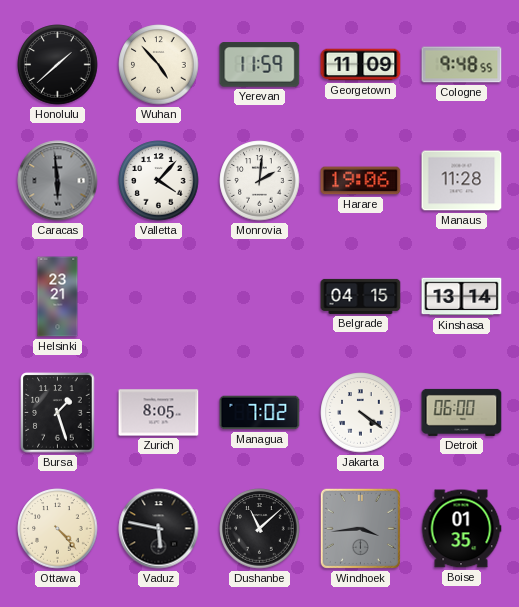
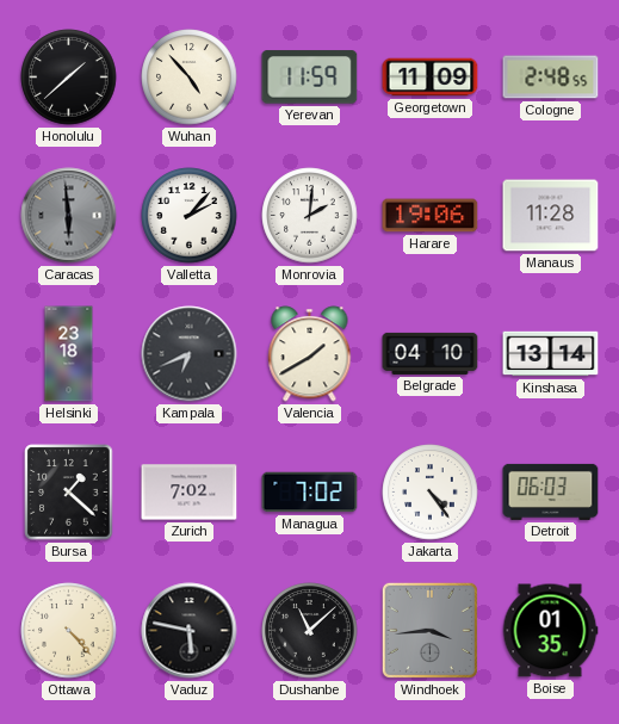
Cologne: 9:48 -> 2:48 (551, 78)
Valletta: 4:07 -> 2:07 (190, 216)
Helsinki: 23:21 -> 23:18 (69, 354)
Kampala: none -> 6:41 (190, 354)
Valencia: none -> 1:40 (310, 354)
Belgrade: 04:15 -> 04:10 (431, 353)
Bursa: 1:27 -> 1:22 (69, 493)
Zurich: 8:05 -> 7:02 (190, 493)
Jakarta: 4:21 -> 4:24 (431, 493)
Detroit: 06:00 -> 06:03 (551, 491)
